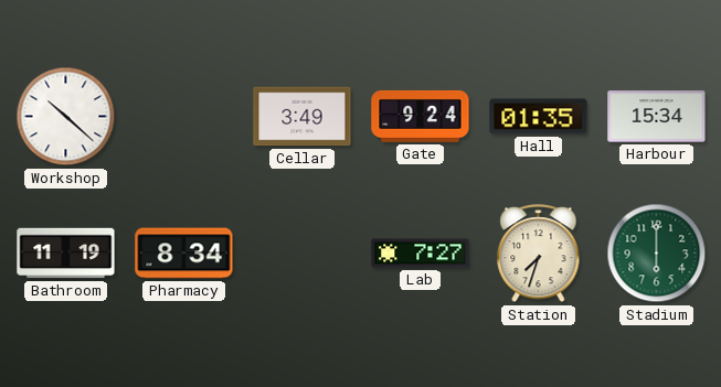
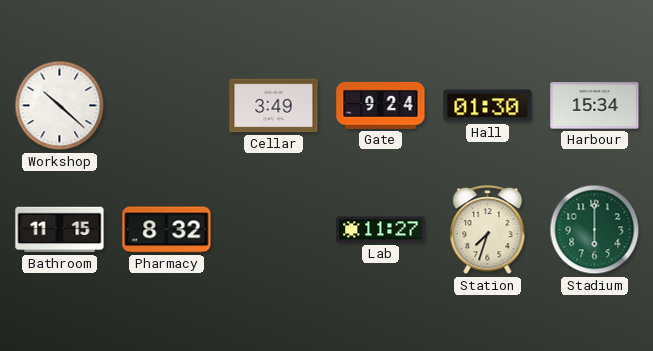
Hall: 01:35 -> 01:30 (488, 106)
Bathroom: 11:19 -> 11:15 (60, 230)
Pharmacy: 8:34 -> 8:32 (167, 230)
Lab: 7:27 -> 11:27 (381, 230)
